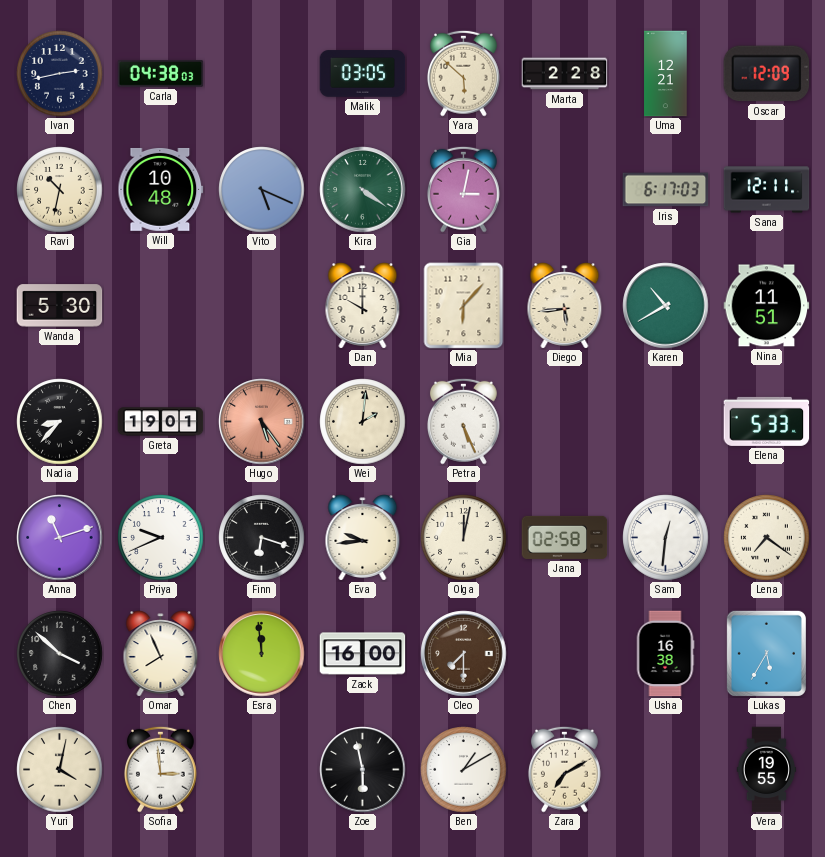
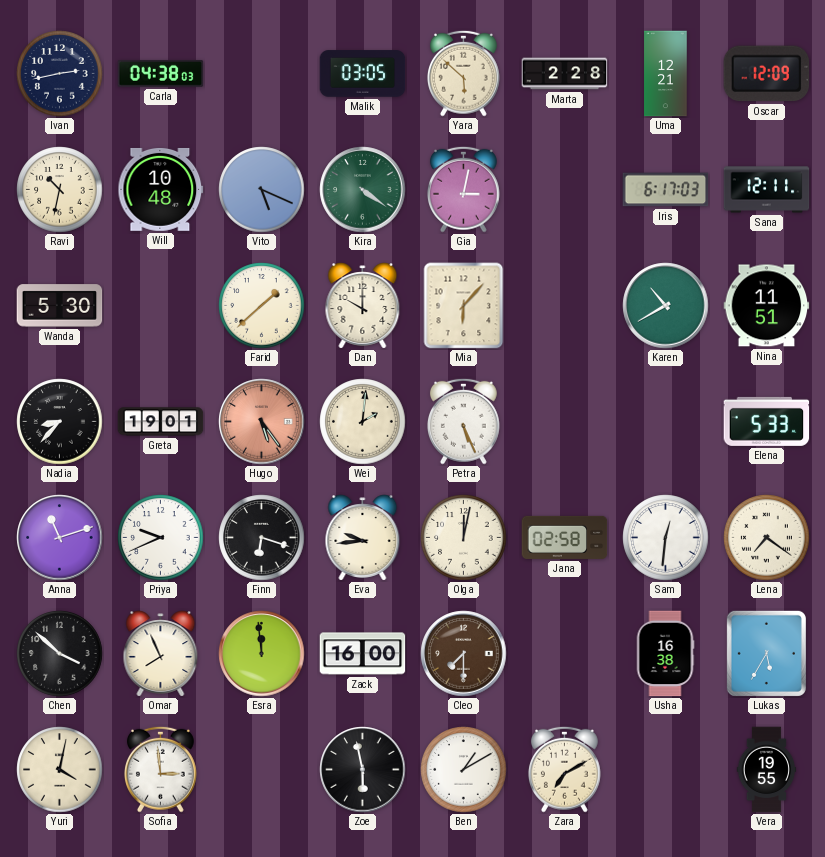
Farid: none -> 1:38 (262, 306)
Diego: 5:44 -> none (565, 306)
